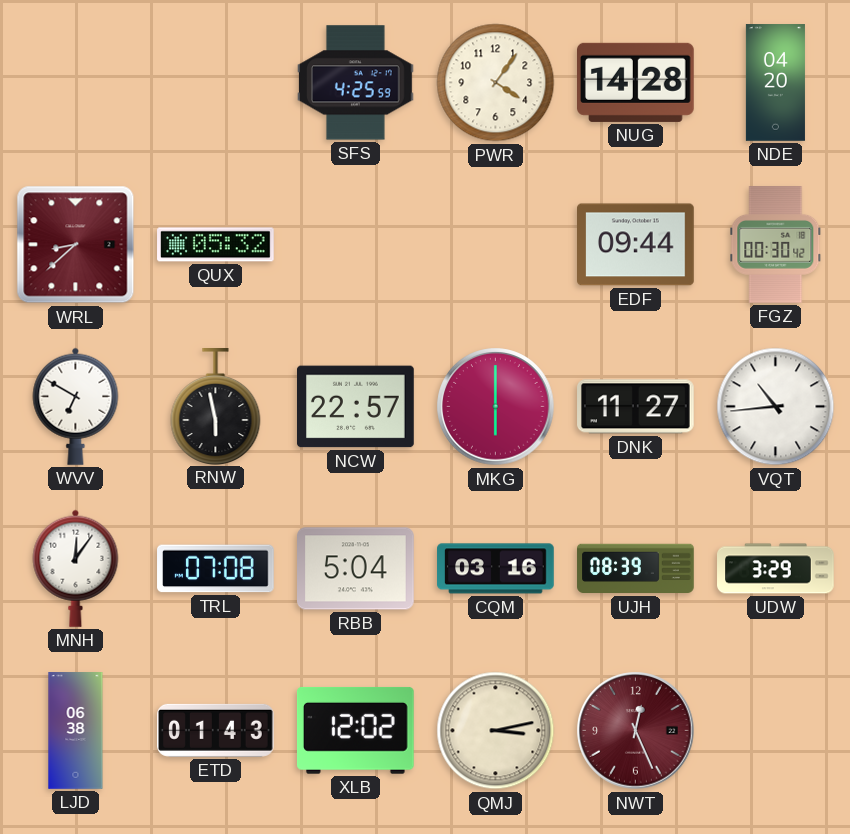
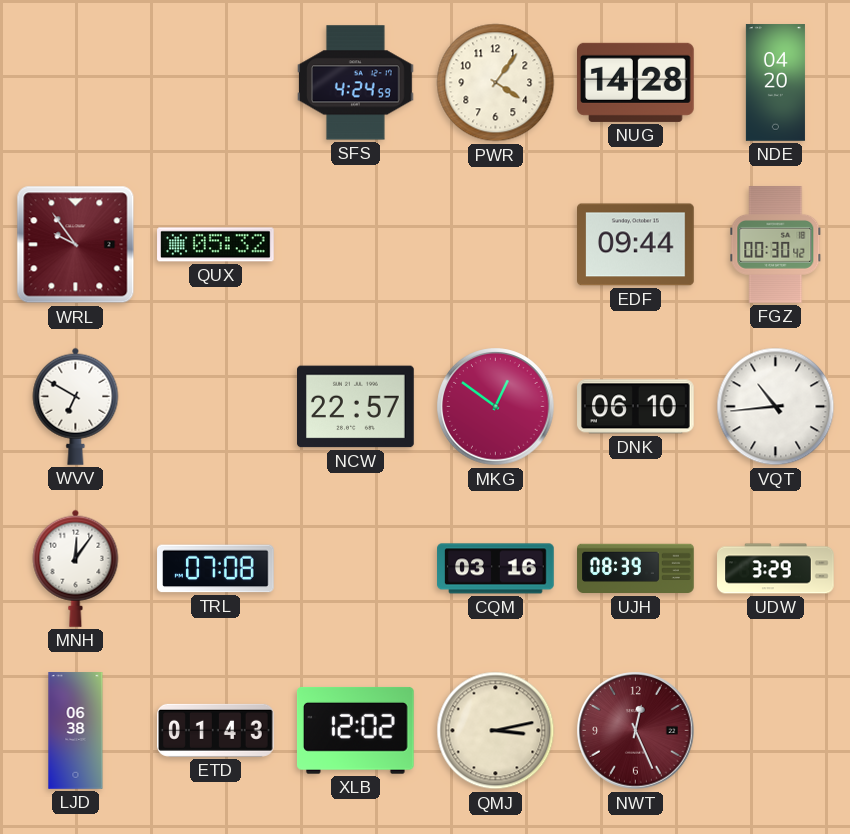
SFS: 4:25 -> 4:24 (356, 83)
WRL: 8:38 -> 9:54 (76, 245)
RNW: 5:58 -> none (216, 407)
MKG: 6:00 -> 12:51 (496, 407)
DNK: 11:27 -> 06:10 (636, 407)
RBB: 5:04 -> none (356, 569)
